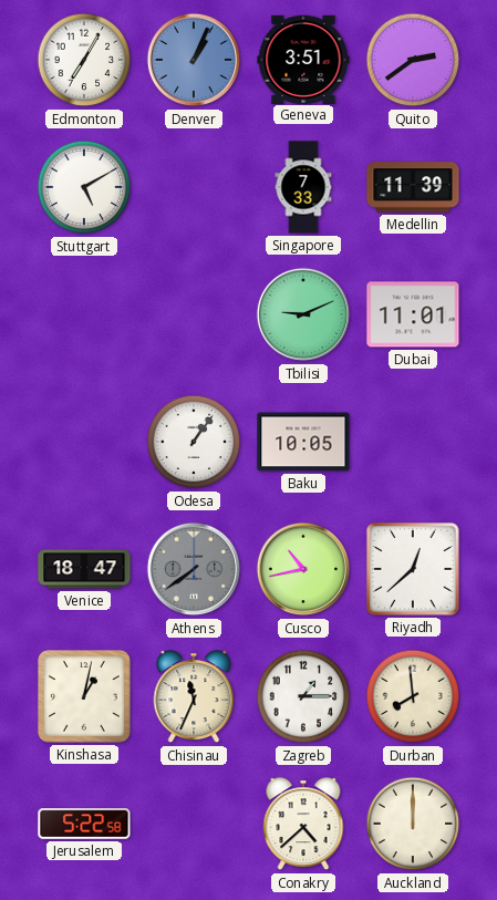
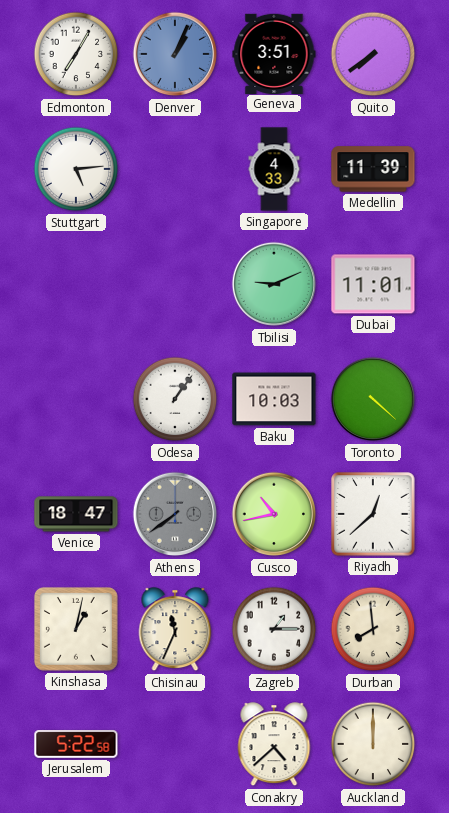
Quito: 2:39 -> 7:39 (373, 54)
Stuttgart: 5:10 -> 5:14 (76, 169)
Singapore: 7:33 -> 4:33 (274, 169)
Baku: 10:05 -> 10:03 (274, 399)
Toronto: none -> 4:22 (373, 399)
